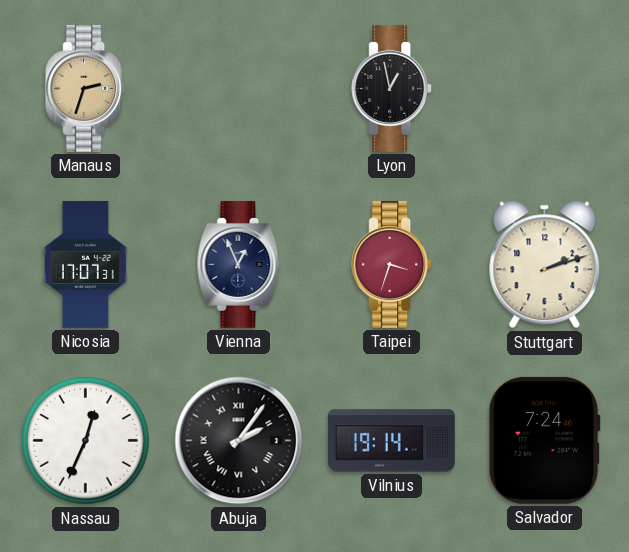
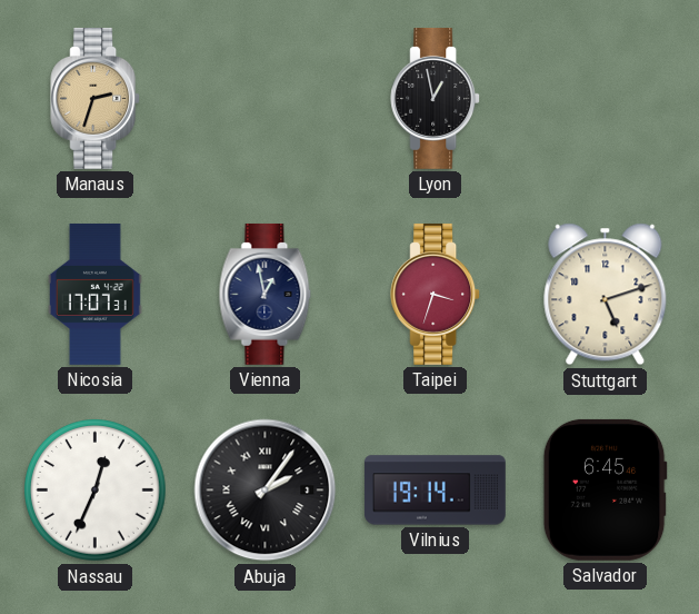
Vienna: 12:56 -> 12:58 (266, 294)
Stuttgart: 2:12 -> 5:12 (606, 295)
Salvador: 7:24 -> 6:45 (605, 489)
